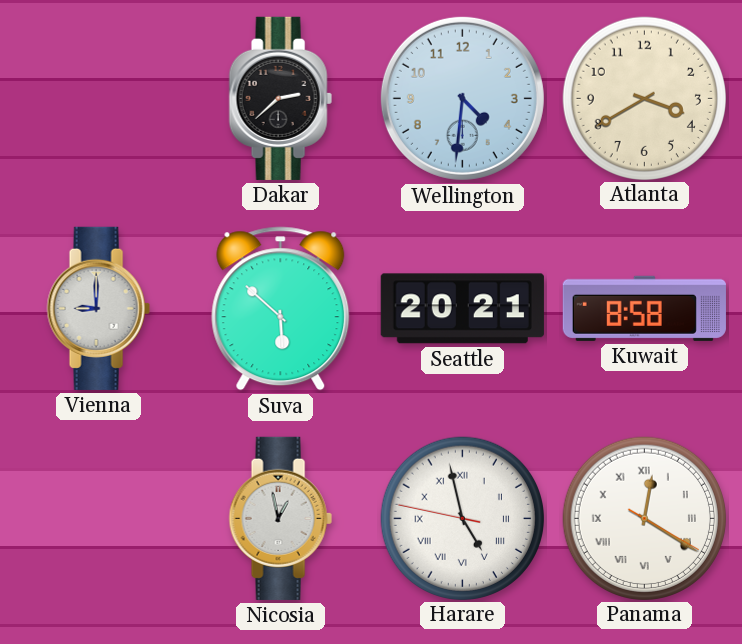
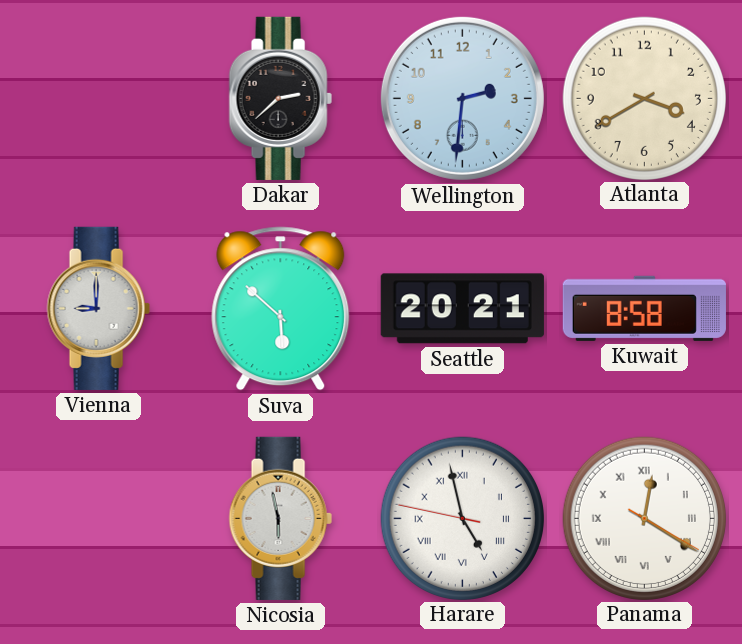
Wellington: 4:31 -> 2:31 (462, 98)
Nicosia: 12:58 -> 5:58 (280, 518)
